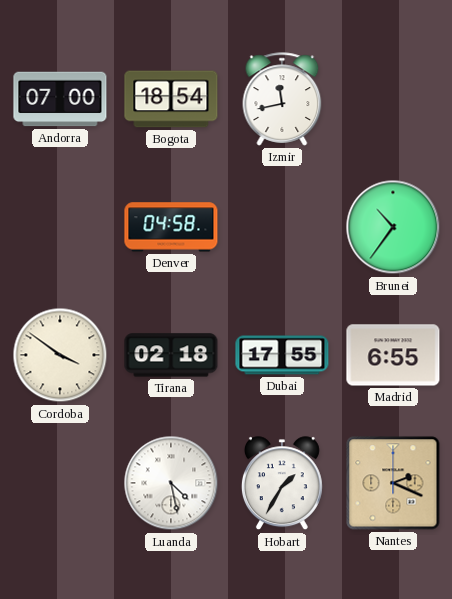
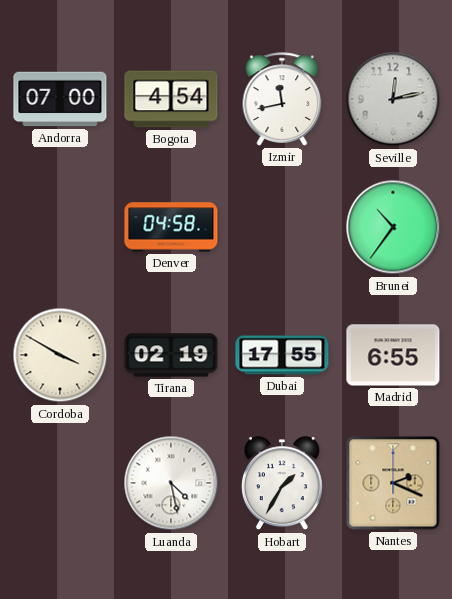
Bogota: 18:54 -> 4:54 (171, 99)
Seville: none -> 12:13 (393, 99)
Cordoba: 3:51 -> 3:50 (60, 355)
Tirana: 02:18 -> 02:19 (171, 355)
